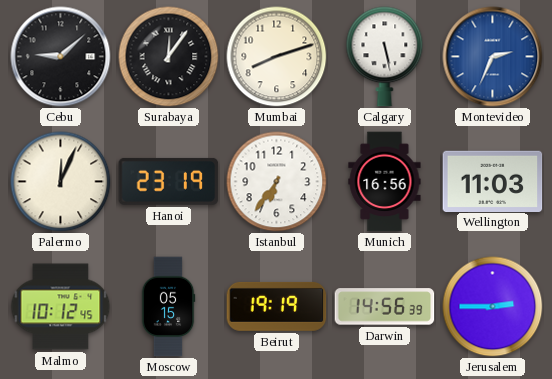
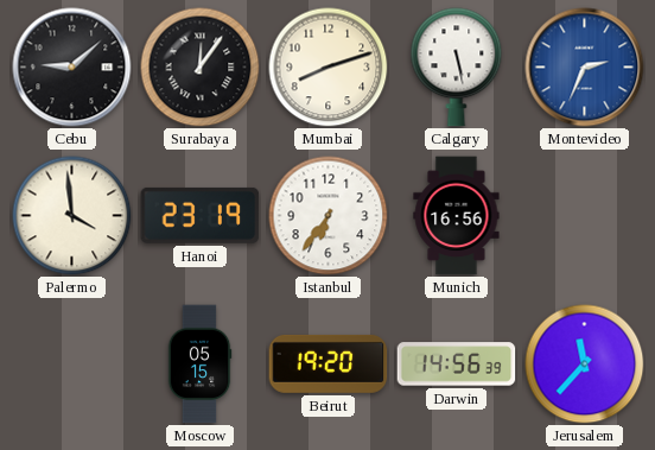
Palermo: 12:04 -> 3:59 (72, 216)
Wellington: 11:03 -> none (493, 181)
Malmo: 10:12 -> none (61, 307)
Beirut: 19:19 -> 19:20 (329, 363)
Jerusalem: 2:45 -> 11:37 (585, 365)
